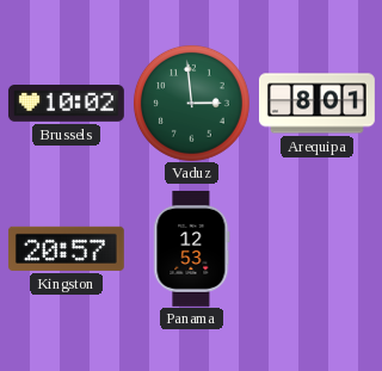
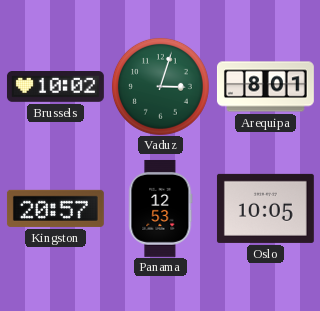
Vaduz: 2:59 -> 3:03 (160, 86)
Oslo: none -> 10:05 (265, 208)
